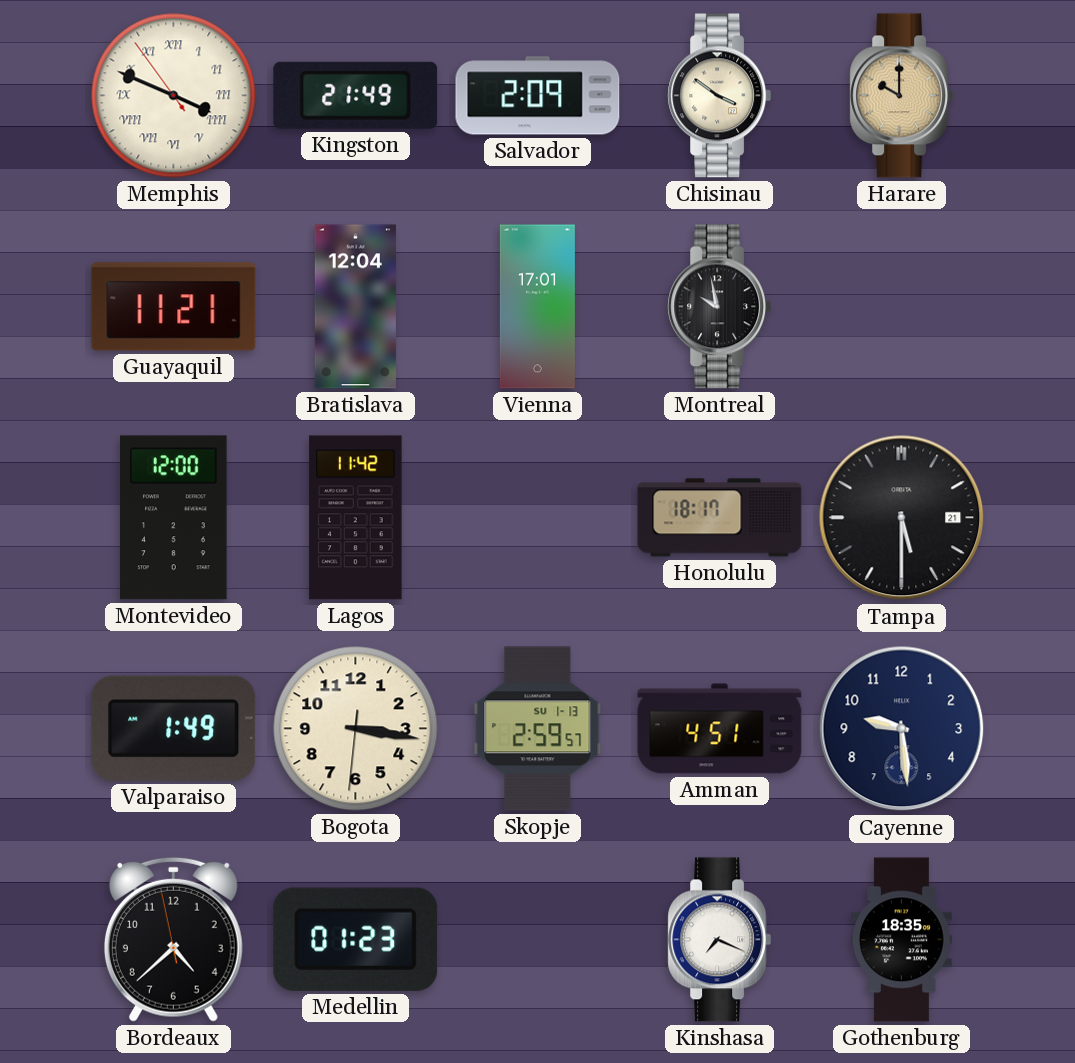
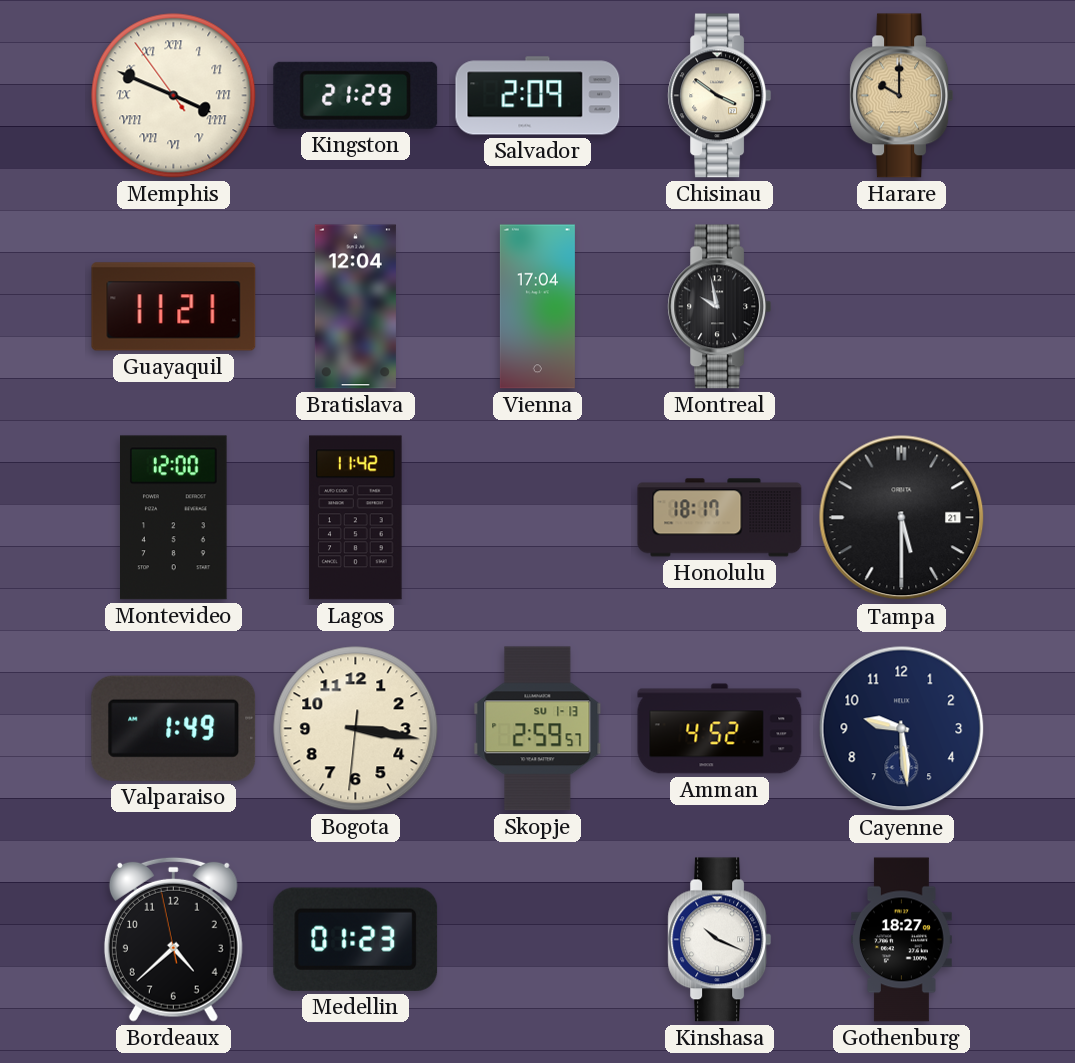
Kingston: 21:49 -> 21:29 (356, 95)
Vienna: 17:01 -> 17:04 (537, 307)
Amman: 4:51 -> 4:52 (720, 729)
Kinshasa: 7:19 -> 10:19 (720, 940)
Gothenburg: 18:35 -> 18:27 (902, 940)
